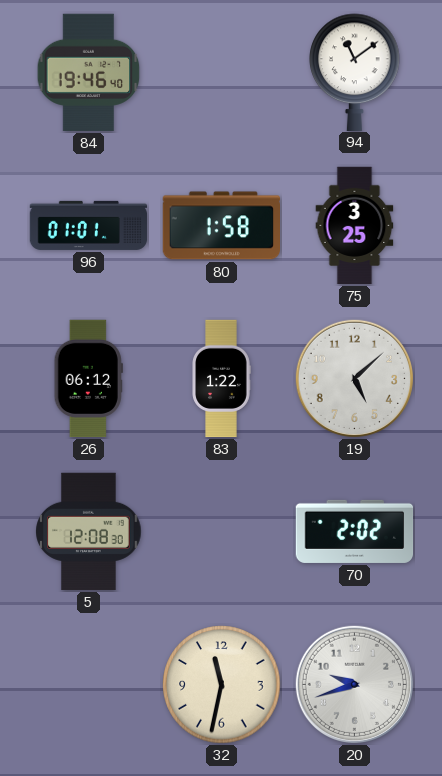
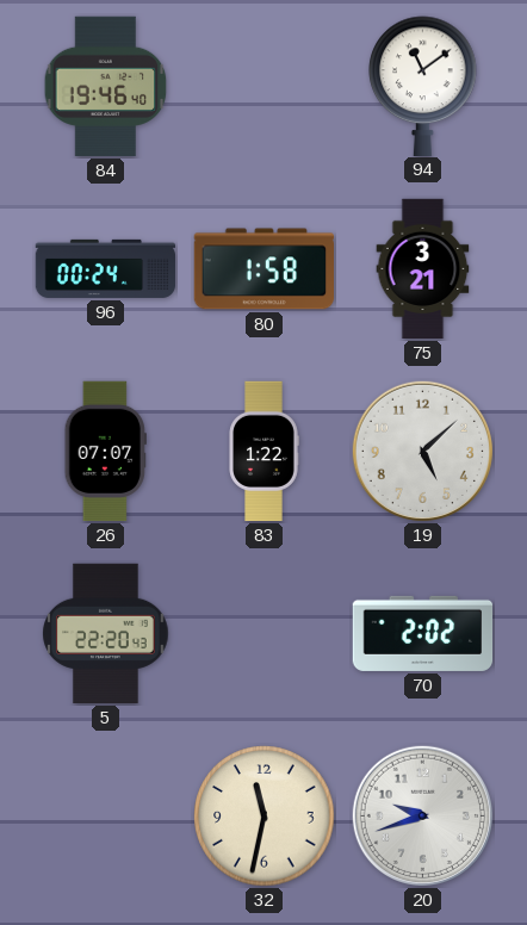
96: 01:01 -> 00:24 (106, 268)
75: 3:25 -> 3:21 (423, 269)
26: 06:12 -> 07:07 (105, 452)
5: 12:08 -> 22:20 (106, 634)
